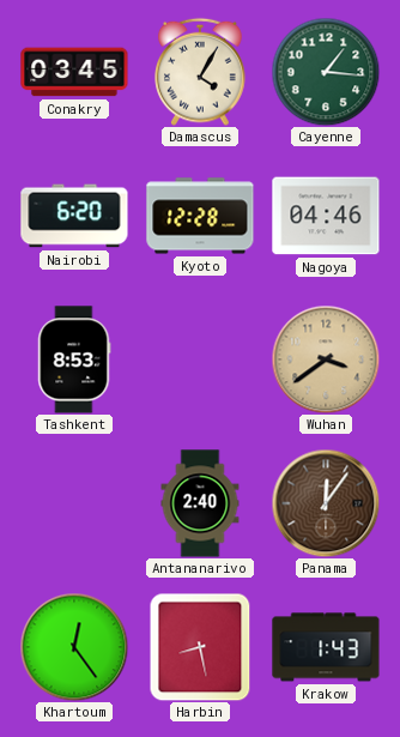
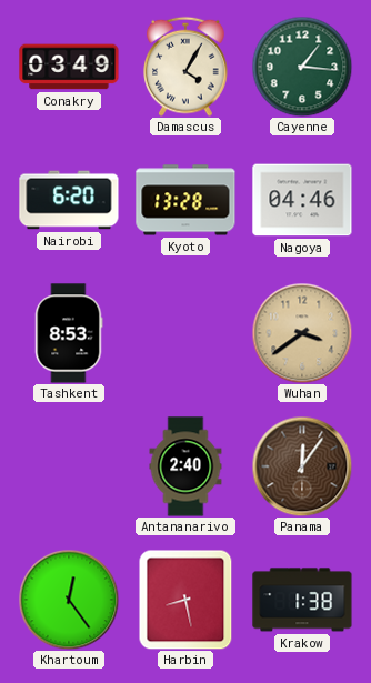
Conakry: 03:45 -> 03:49 (69, 67)
Kyoto: 12:28 -> 13:28 (185, 200)
Krakow: 1:43 -> 1:38 (302, 600)
